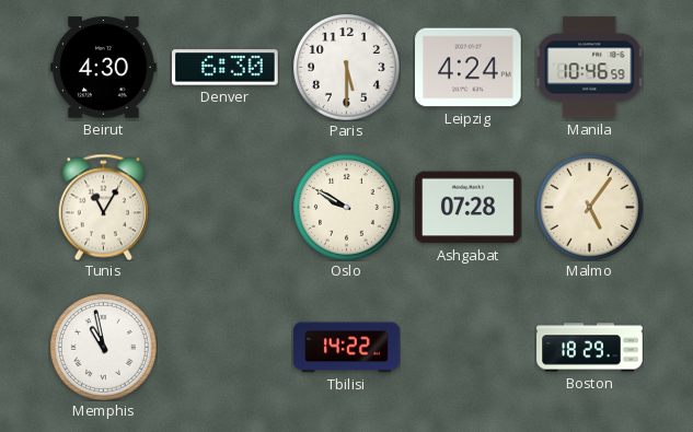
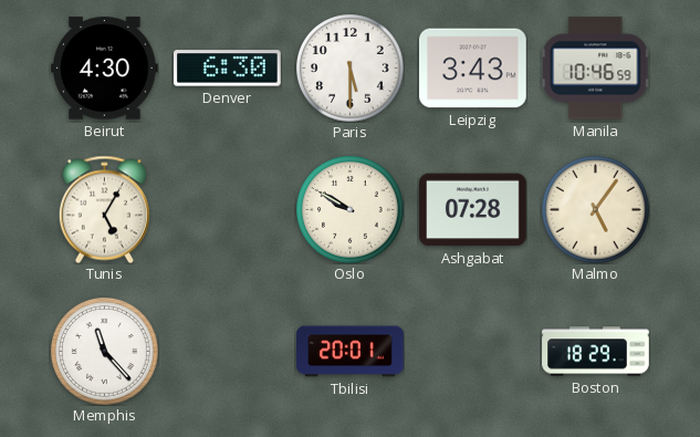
Leipzig: 4:24 -> 3:43 (473, 69)
Tunis: 11:05 -> 5:05 (104, 209)
Memphis: 10:58 -> 11:23 (105, 352)
Tbilisi: 14:22 -> 20:01 (351, 352)
